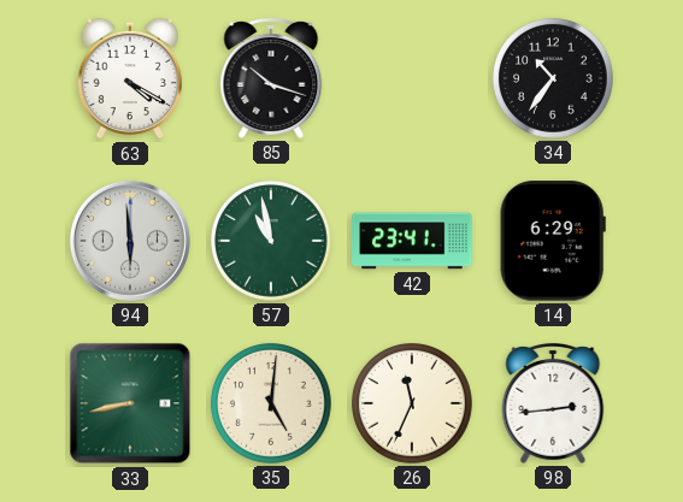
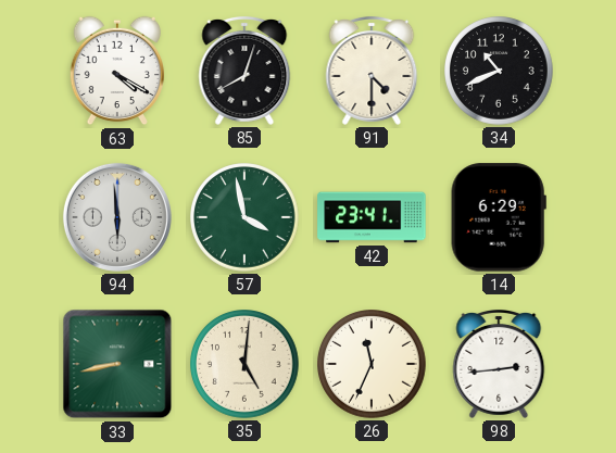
85: 10:18 -> 8:03 (244, 71)
91: none -> 4:30 (372, 71)
34: 10:36 -> 10:41 (499, 71)
57: 10:58 -> 3:58 (244, 217)
